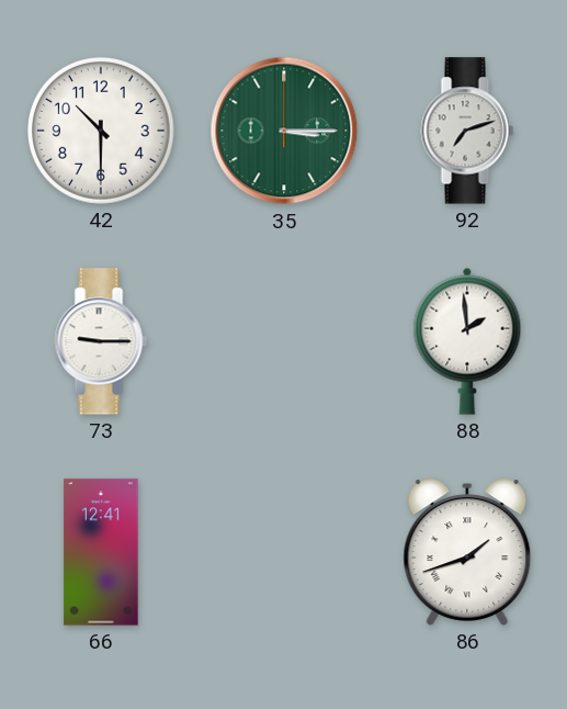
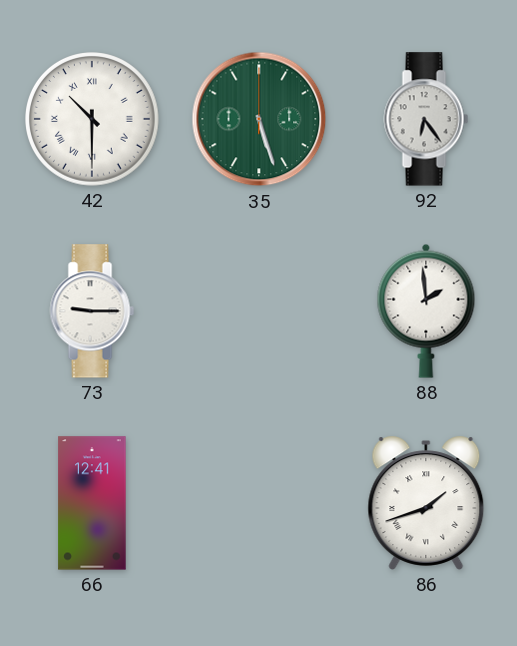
42 numerals: Arabic -> Roman (93, 120)
35: 3:15 -> 5:27 (259, 119)
92: 7:12 -> 6:24 (426, 119)
